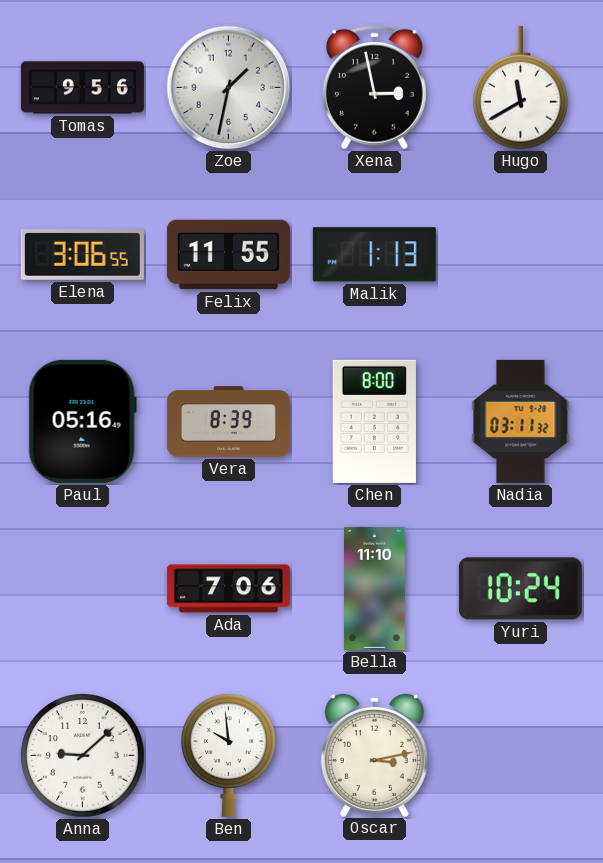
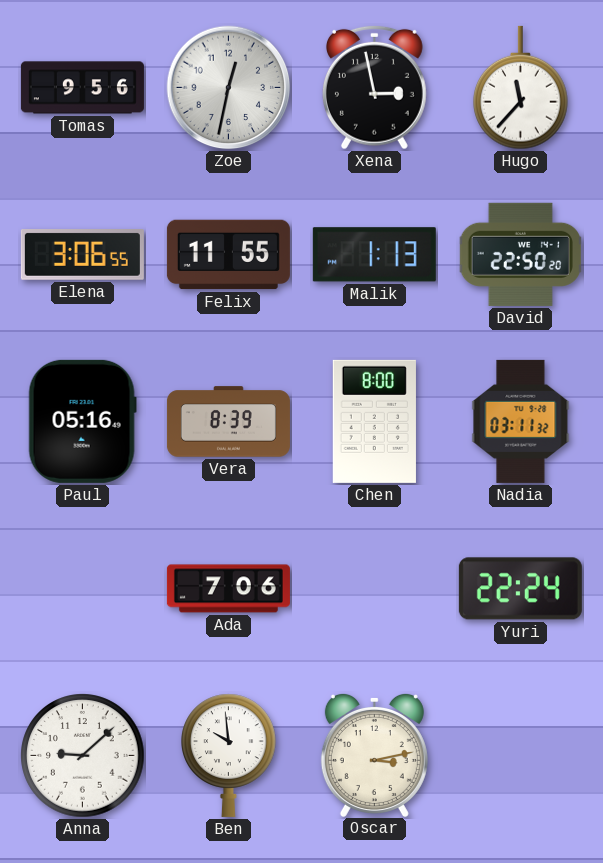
Zoe: 1:32 -> 12:32 (229, 88)
Hugo: 11:40 -> 11:37 (521, 88)
David: none -> 22:50 (520, 254)
Bella: 11:10 -> none (375, 588)
Yuri: 10:24 -> 22:24 (520, 589)
